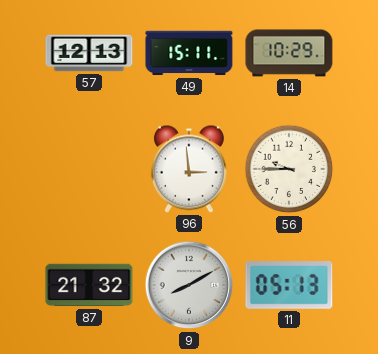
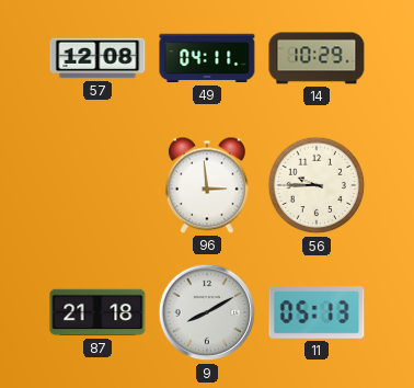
57: 12:13 -> 12:08 (97, 58)
49: 15:11 -> 04:11 (207, 58)
87: 21:32 -> 21:18 (97, 312)
